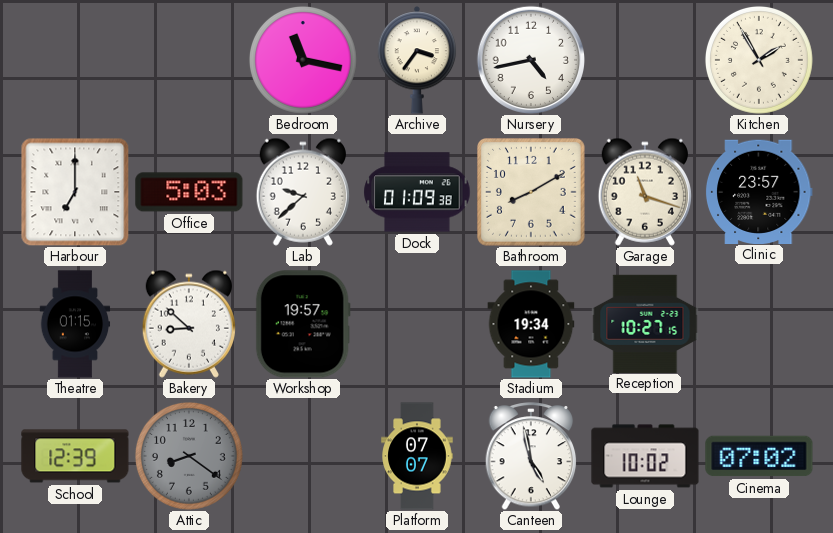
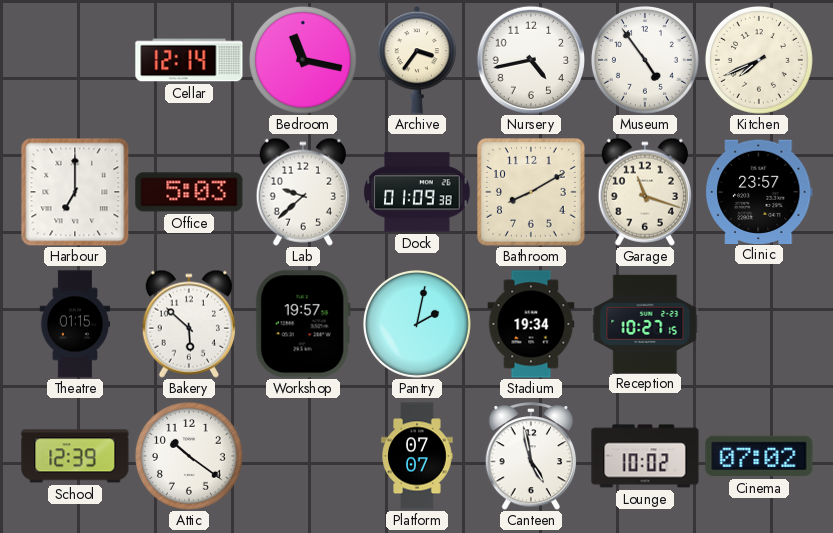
Cellar: none -> 12:14 (189, 60)
Museum: none -> 4:54 (645, 60)
Kitchen: 1:55 -> 7:41 (759, 60)
Bakery: 8:52 -> 5:52 (189, 324)
Pantry: none -> 2:02 (417, 324)
Attic: 8:21 -> 10:21 (189, 456)
Attic dial: grey -> white (189, 456)
